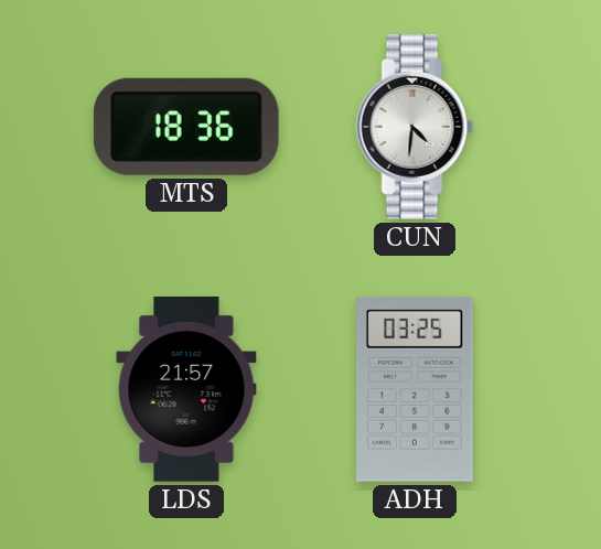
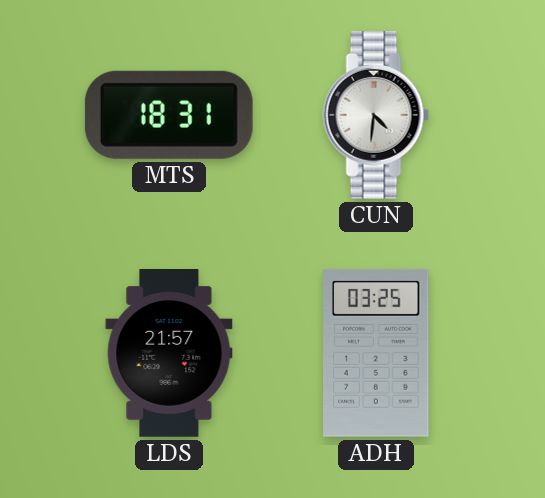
MTS: 18:36 -> 18:31 (169, 115)
